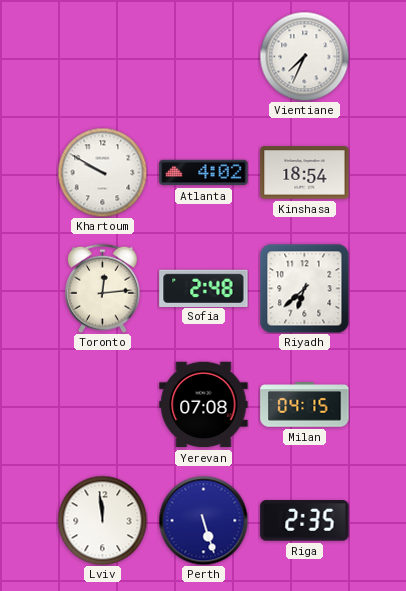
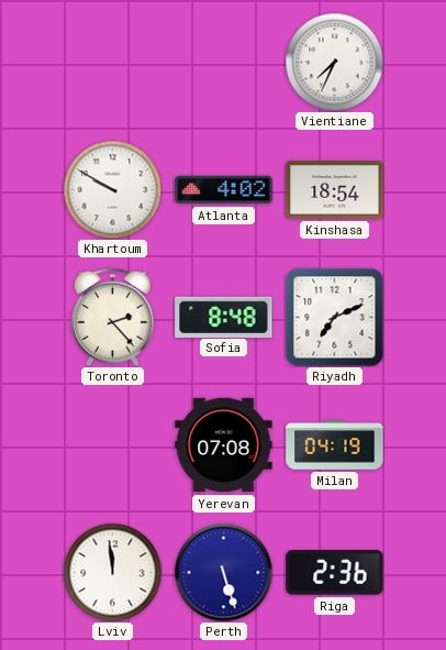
Toronto: 12:14 -> 2:23 (113, 317)
Sofia: 2:48 -> 8:48 (224, 317)
Riyadh: 6:38 -> 7:11 (334, 317)
Milan: 04:15 -> 04:19 (335, 445)
Riga: 2:35 -> 2:36 (335, 573)
